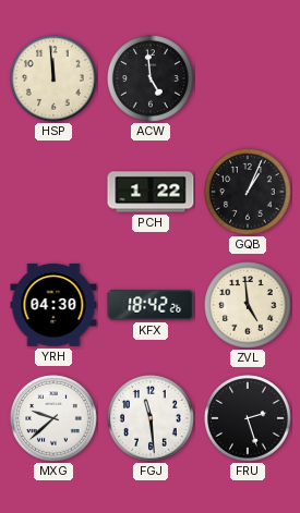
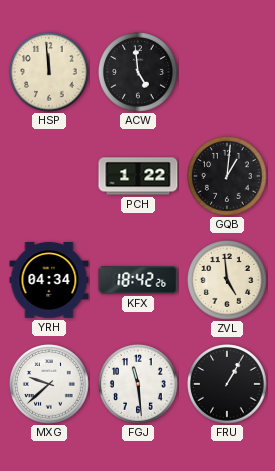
GQB: 1:04 -> 1:01 (227, 177)
YRH: 04:30 -> 04:34 (49, 281)
FRU: 2:27 -> 1:05 (227, 385)
